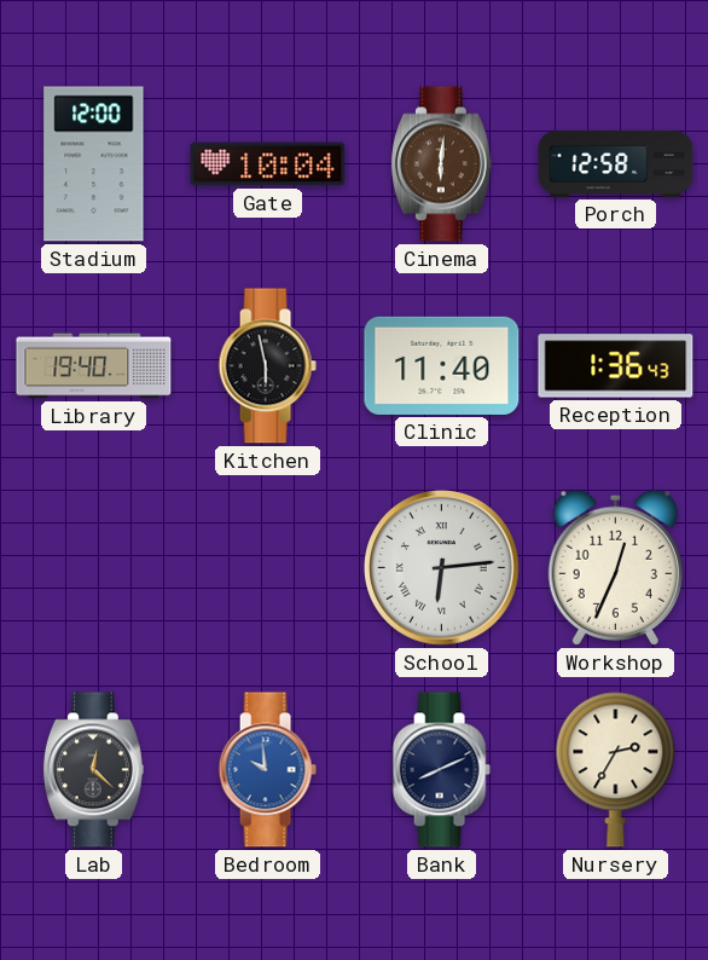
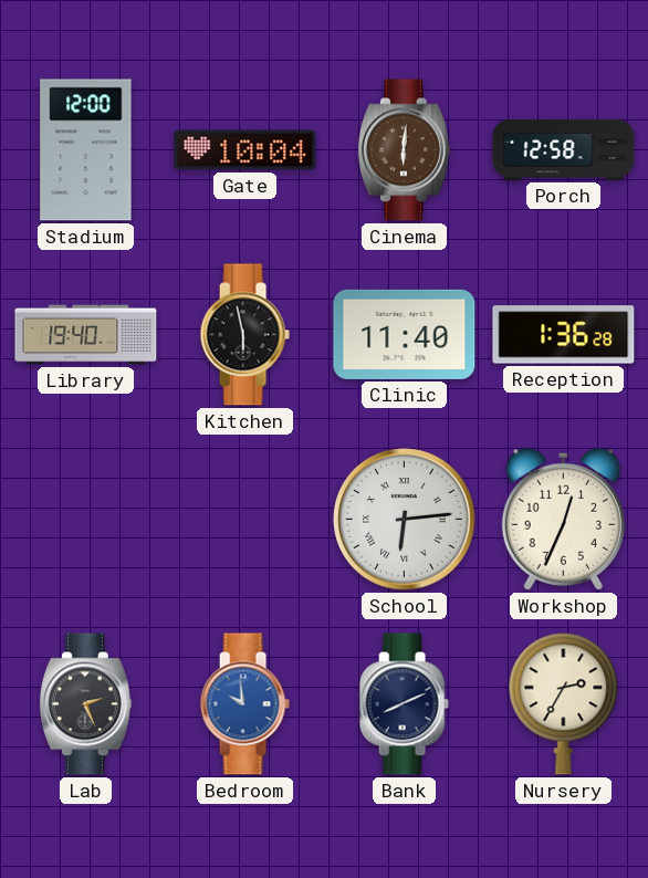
Reception: 1:36:43 -> 1:36:28 (564, 335)
Lab: 12:22 -> 2:26 (85, 704)
